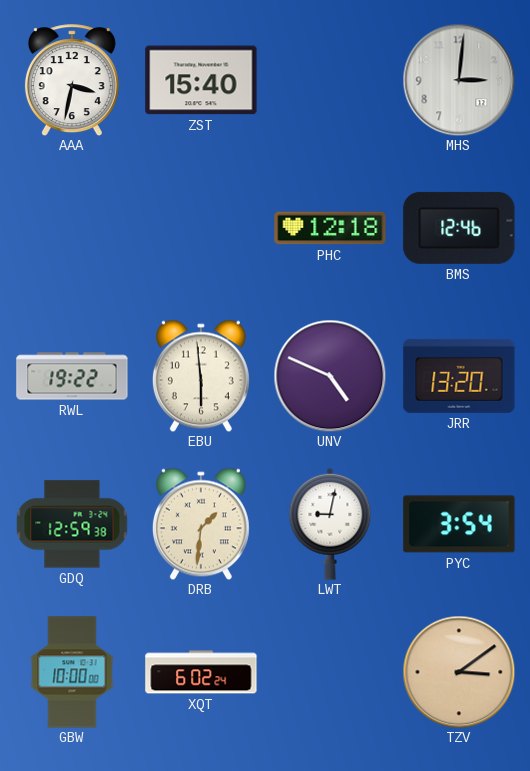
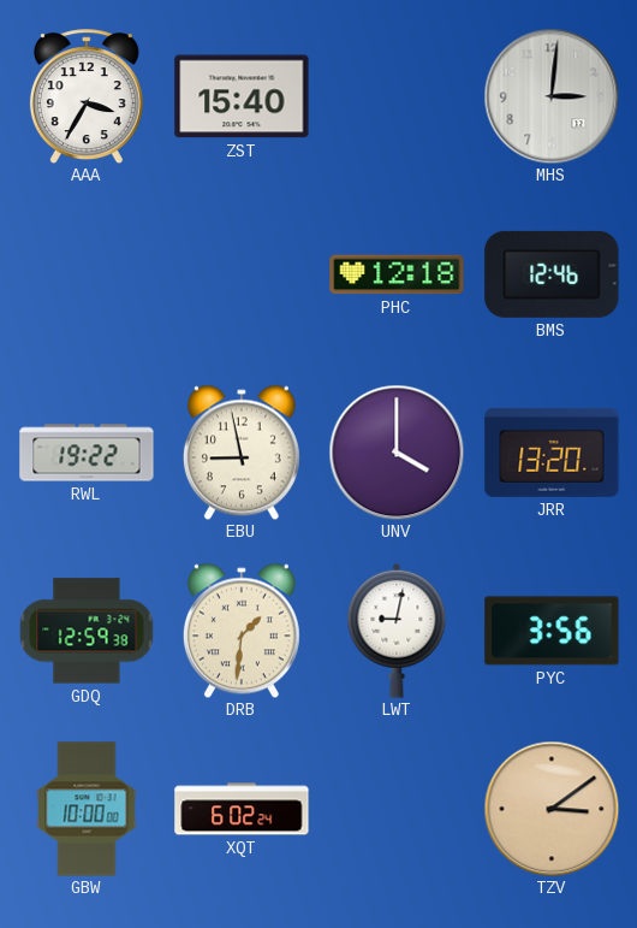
AAA: 3:32 -> 3:35 (87, 96)
EBU: 5:59 -> 8:58 (242, 453)
UNV: 4:49 -> 4:00 (397, 453)
PYC: 3:54 -> 3:56 (552, 631)
